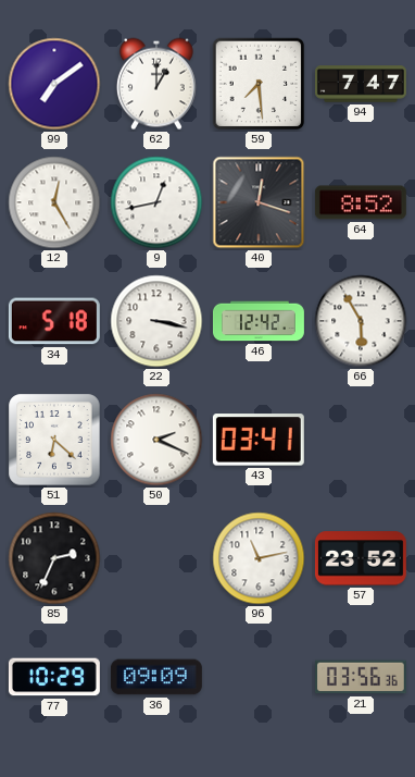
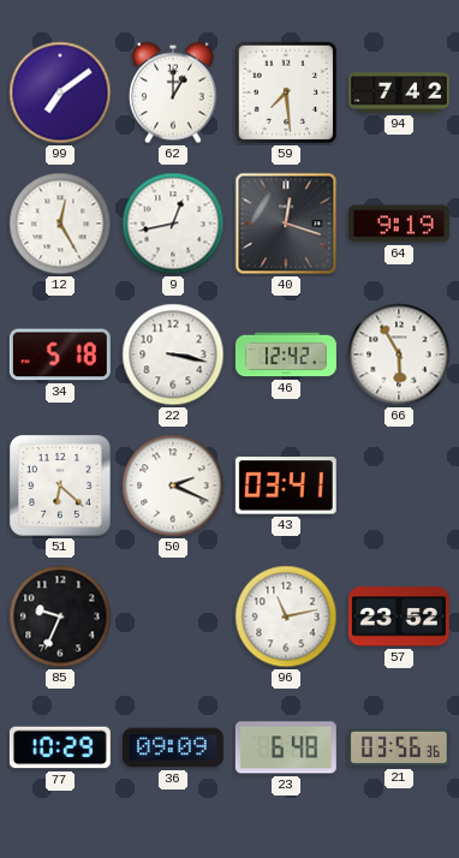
94: 7:47 -> 7:42 (399, 93)
64: 8:52 -> 9:19 (399, 224)
85: 2:34 -> 9:34 (60, 616)
23: none -> 6:48 (286, 747)
